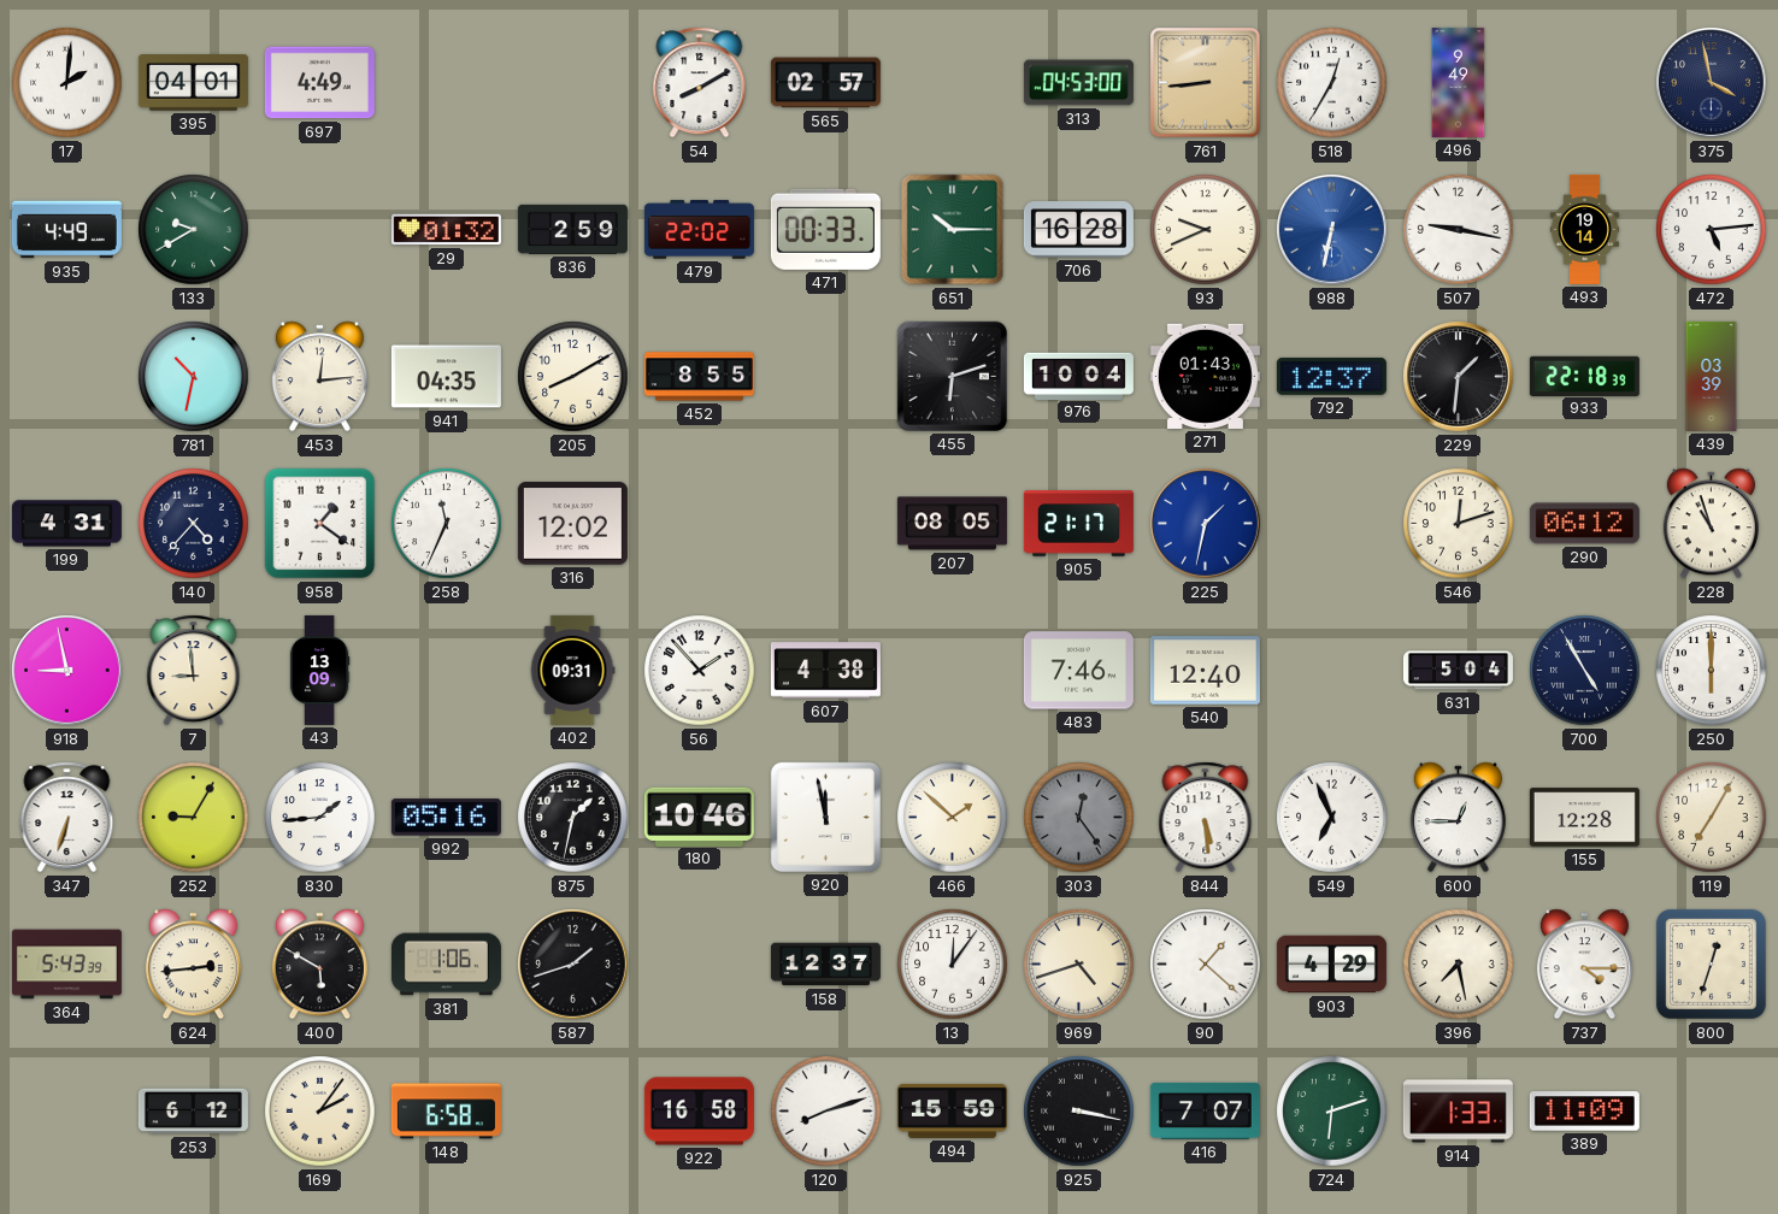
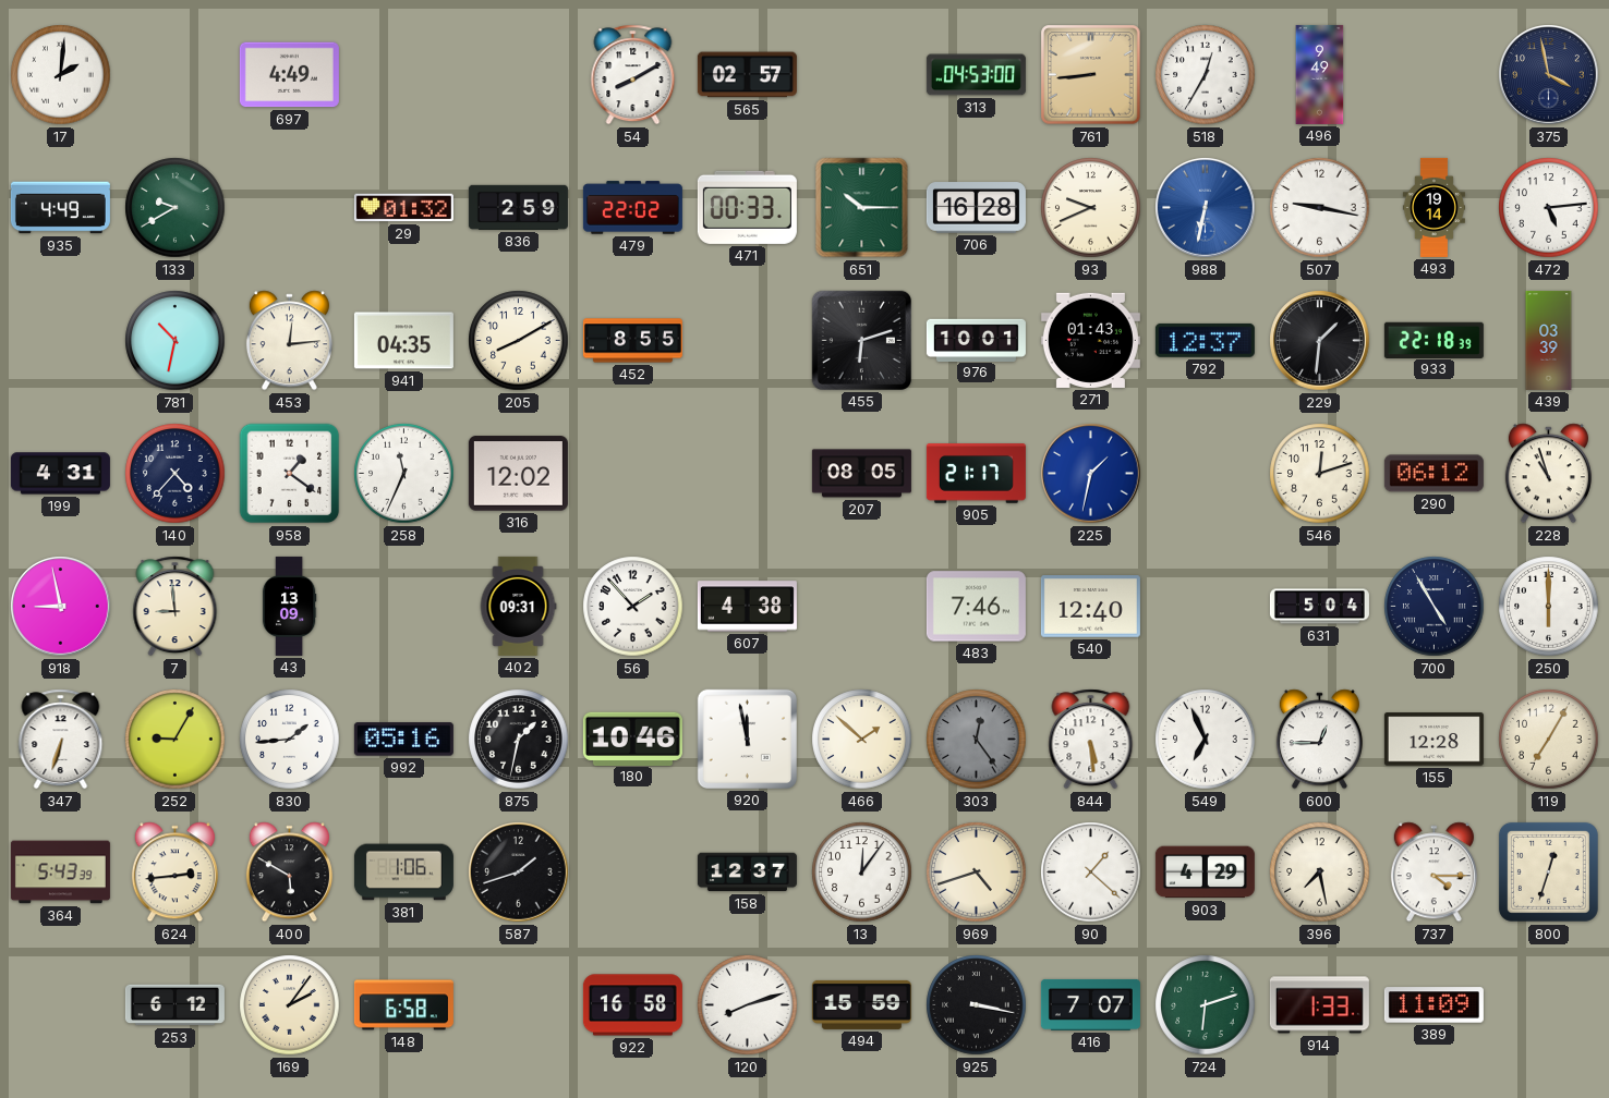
395: 04:01 -> none (193, 83)
976: 10:04 -> 10:01 (976, 340)
